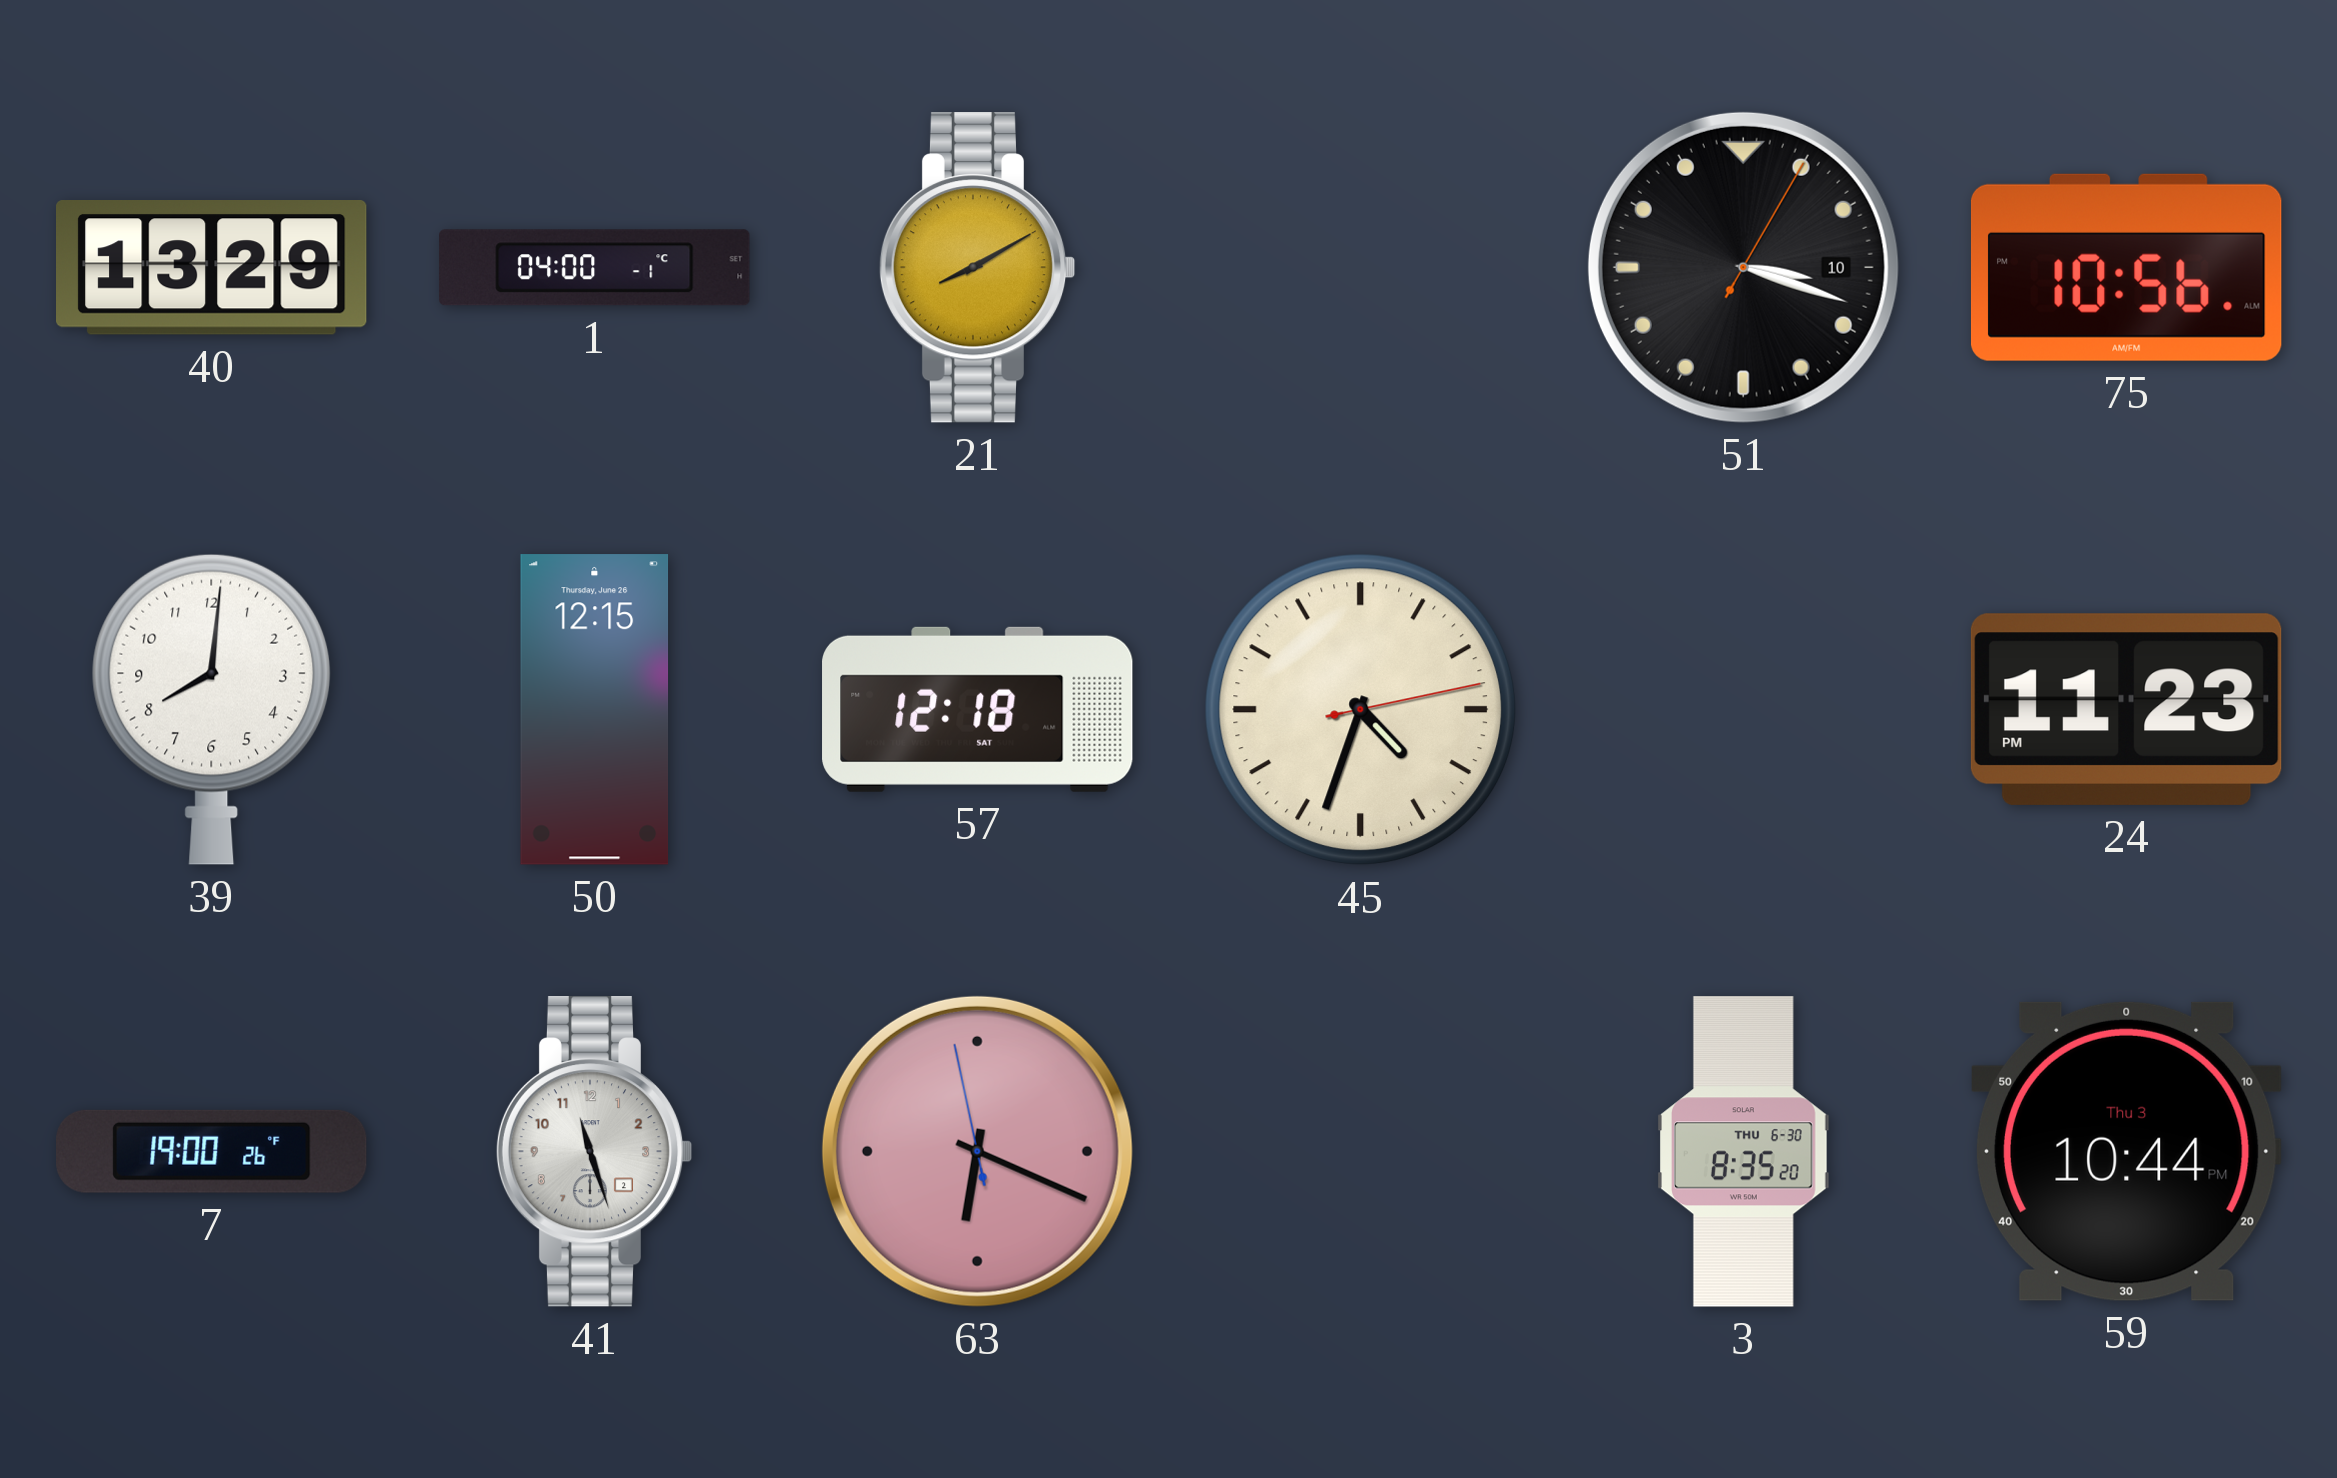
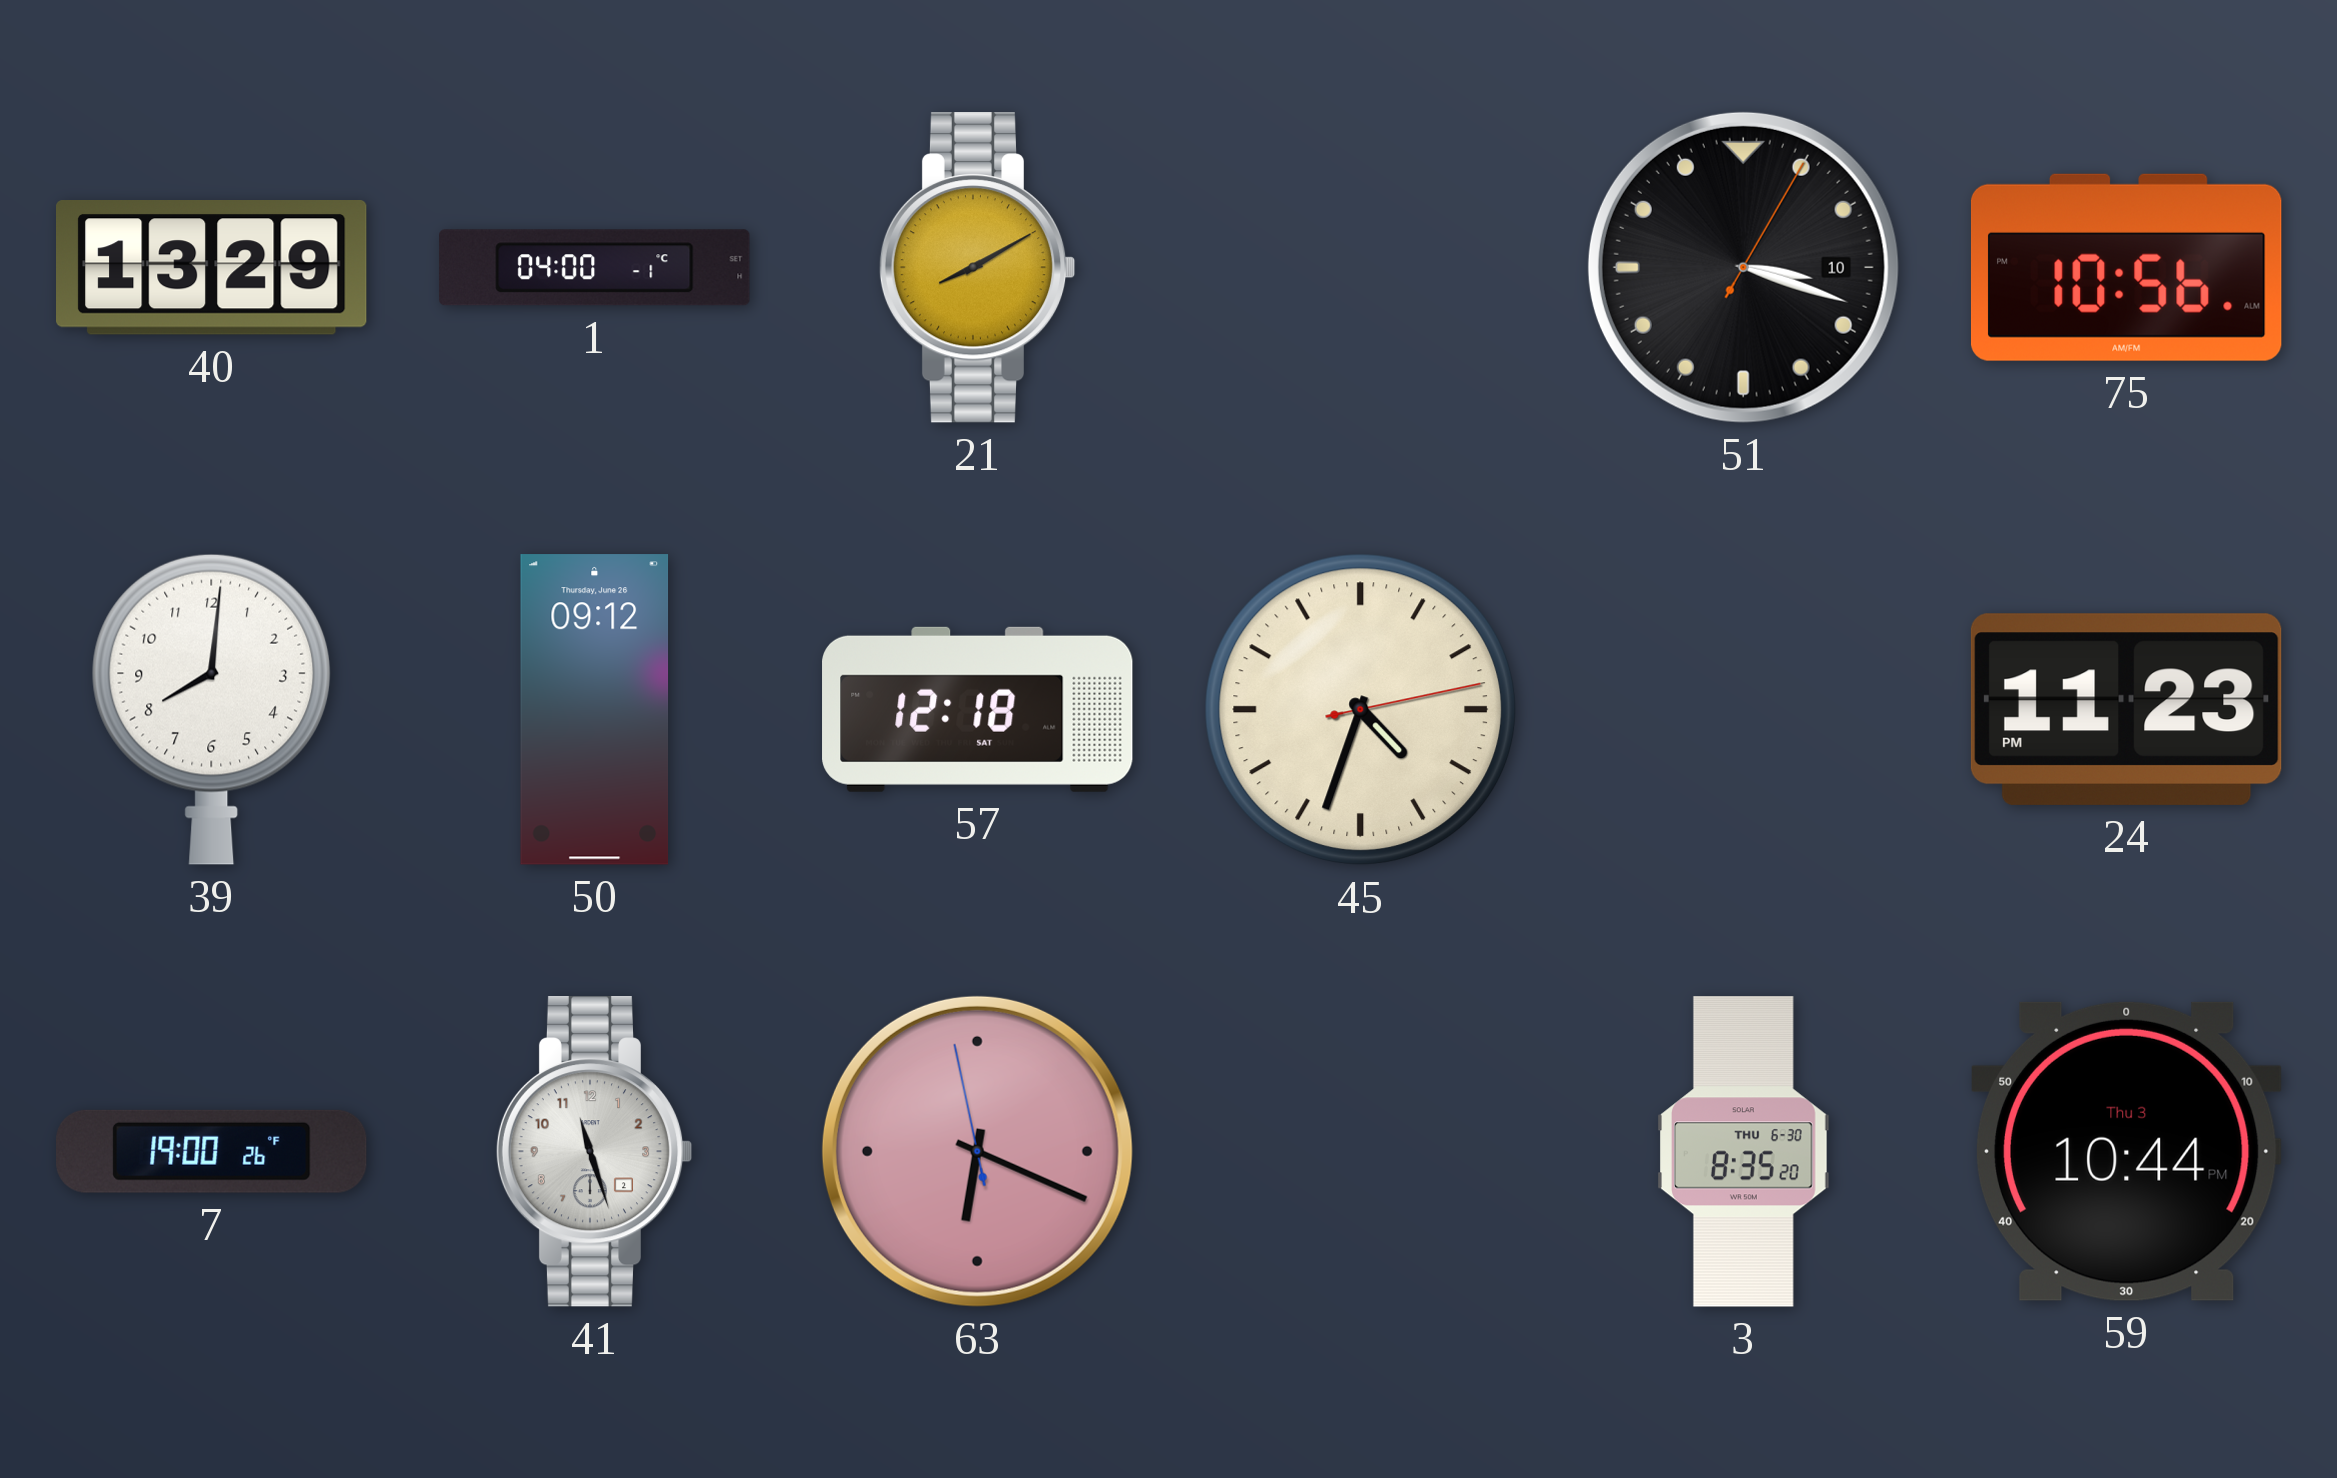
50: 12:15 -> 09:12 (595, 710)
